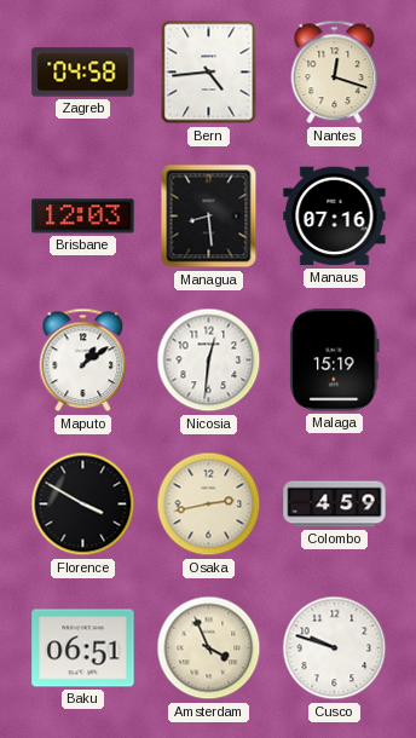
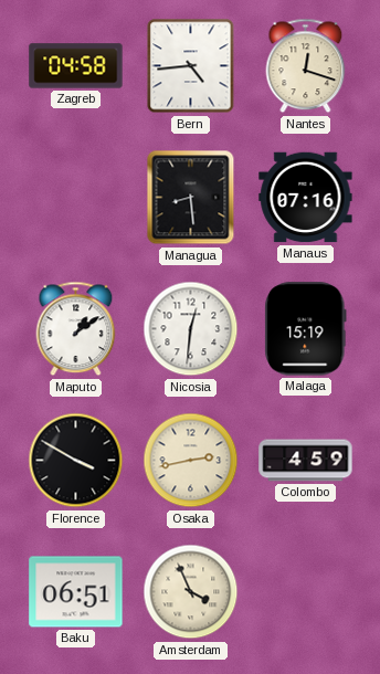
Brisbane: 12:03 -> none (83, 217)
Cusco: 9:48 -> none (335, 648)
